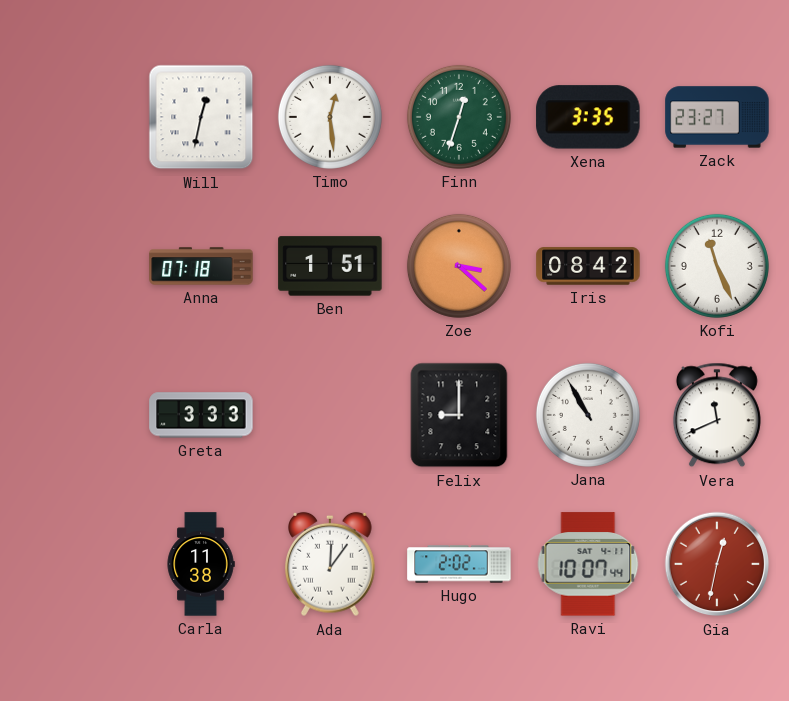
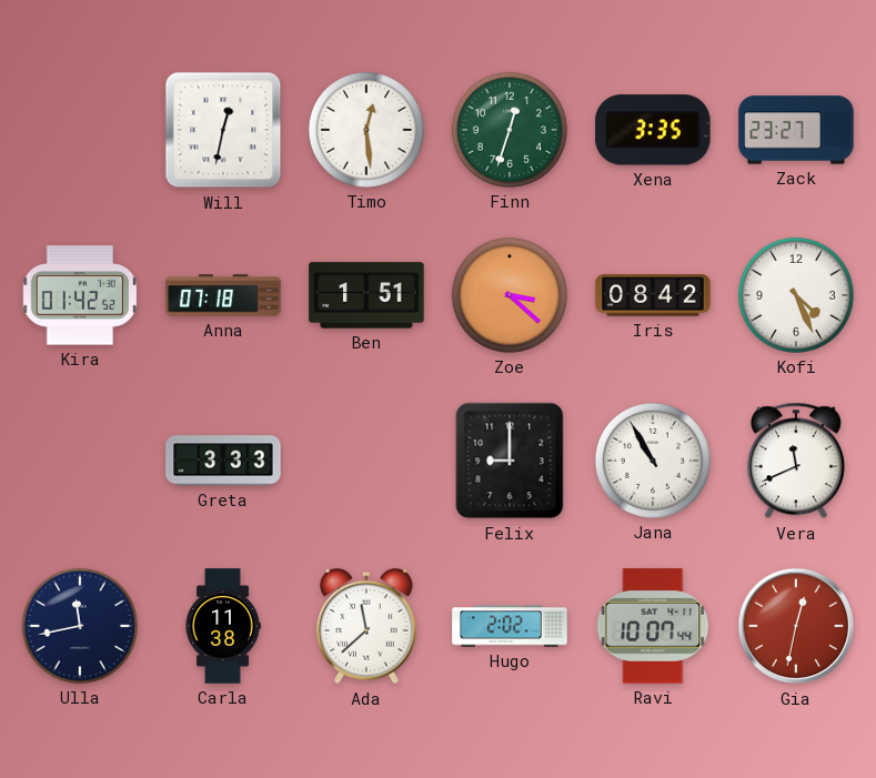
Kira: none -> 01:42 (80, 295)
Kofi: 11:26 -> 4:26 (796, 295)
Ulla: none -> 11:43 (80, 626)
Ada: 12:06 -> 11:38 (366, 626)
